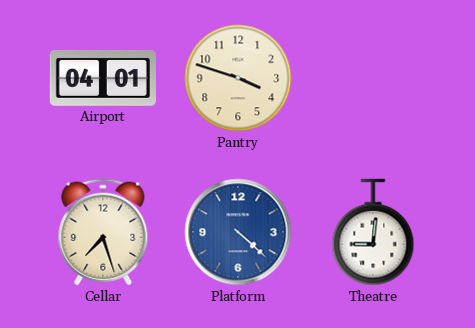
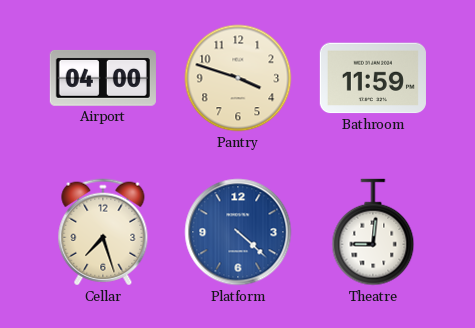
Airport: 04:01 -> 04:00 (103, 78)
Bathroom: none -> 11:59 (373, 78)
